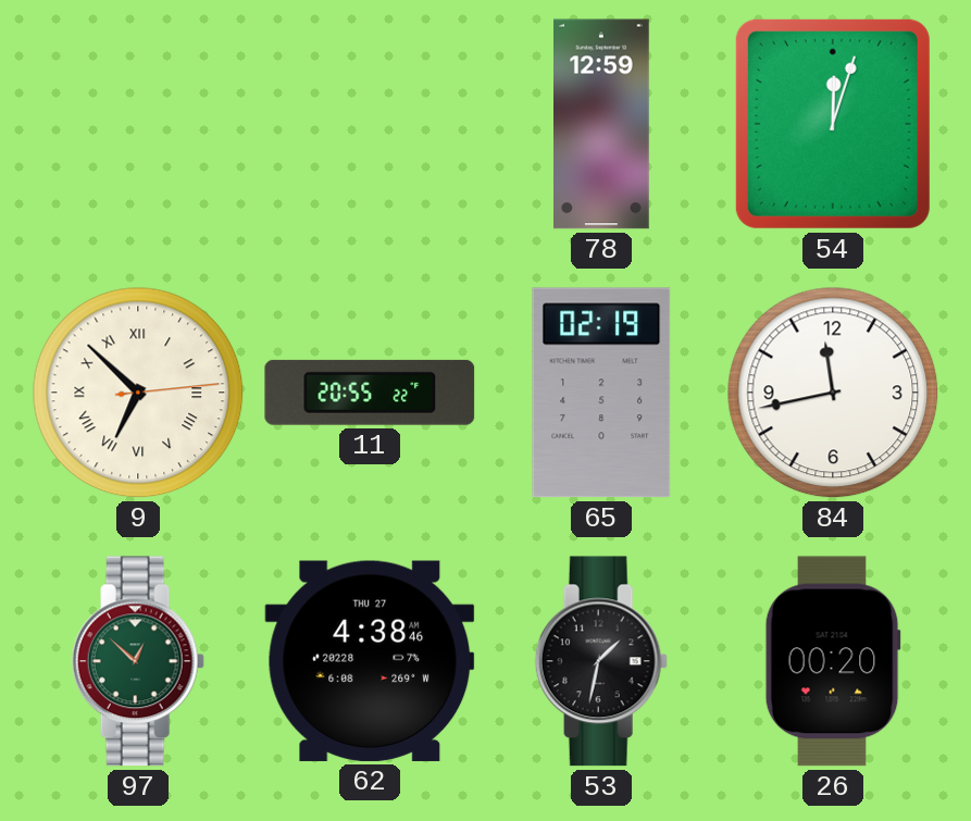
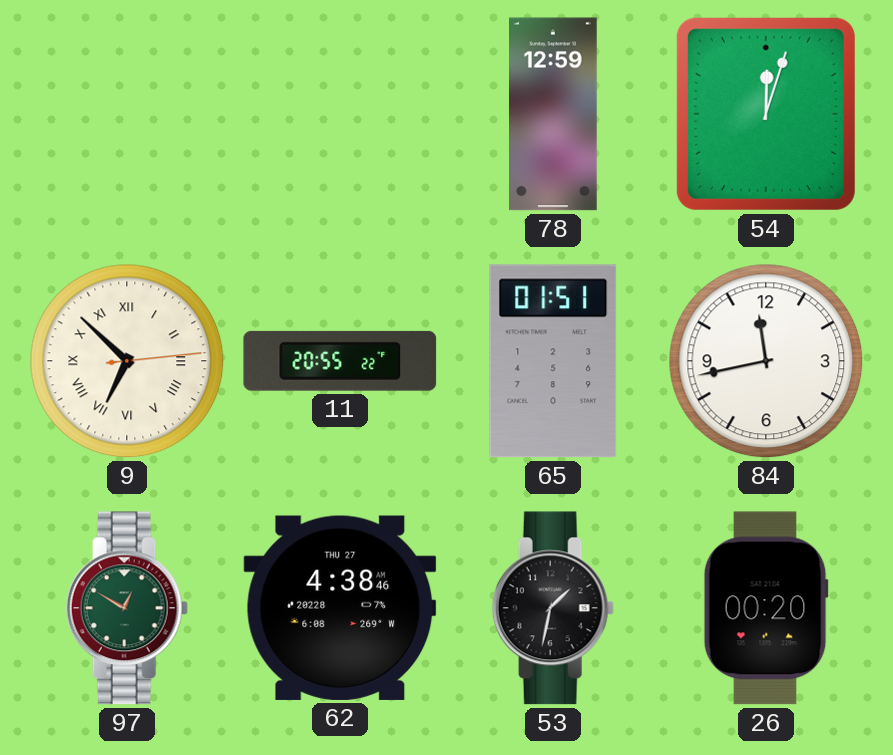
65: 02:19 -> 01:51 (553, 361)
97: 12:52 -> 12:50 (127, 608)
